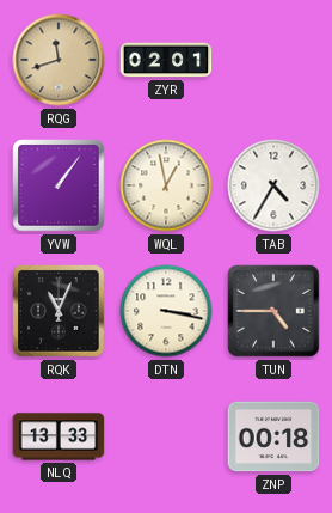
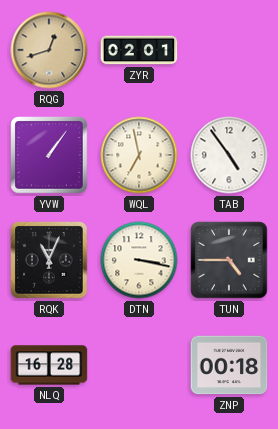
RQG: 11:42 -> 12:42 (49, 50)
WQL: 12:58 -> 6:58 (139, 155)
TAB: 4:35 -> 4:54 (229, 155)
NLQ: 13:33 -> 16:28 (49, 365)
